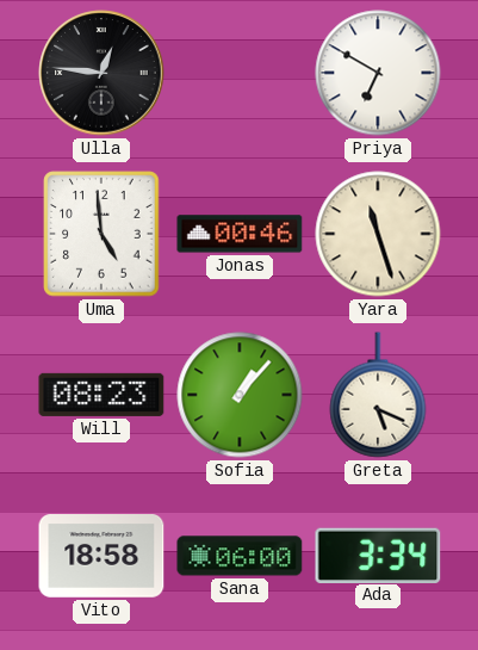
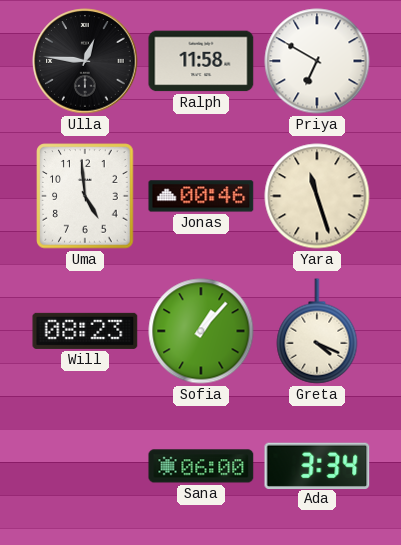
Ralph: none -> 11:58 (201, 61)
Greta: 5:19 -> 4:19 (317, 331)
Vito: 18:58 -> none (101, 557)
